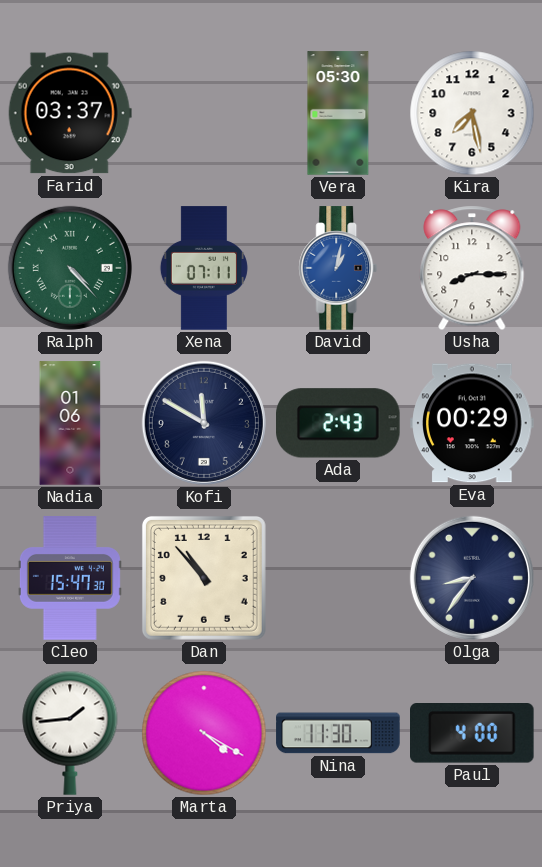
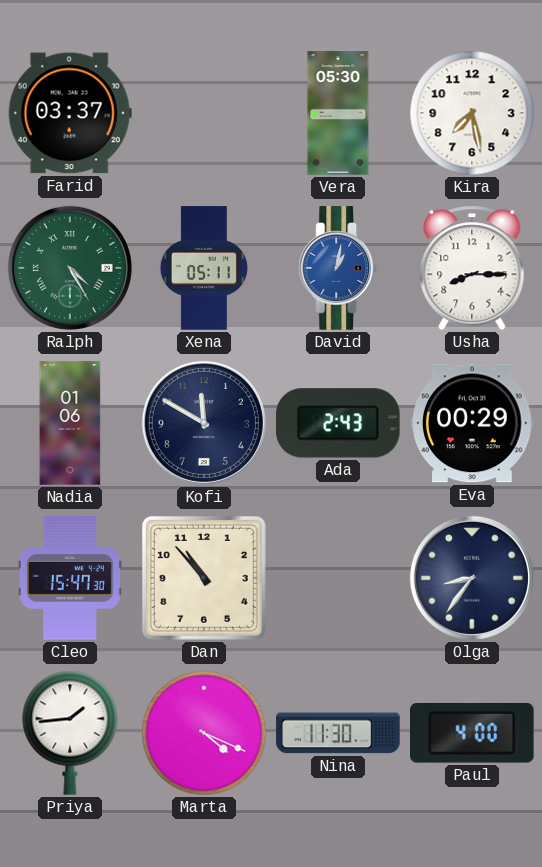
Ralph: 4:23 -> 4:25 (70, 268)
Xena: 07:11 -> 05:11 (204, 268)
Marta: 4:20 -> 4:19 (204, 733)
